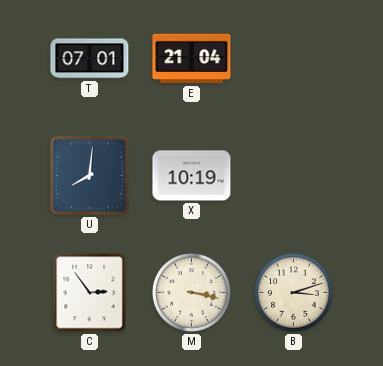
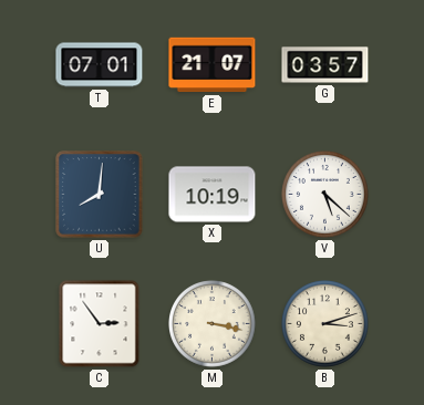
E: 21:04 -> 21:07 (213, 65)
G: none -> 03:57 (325, 65)
V: none -> 5:22 (325, 195)
